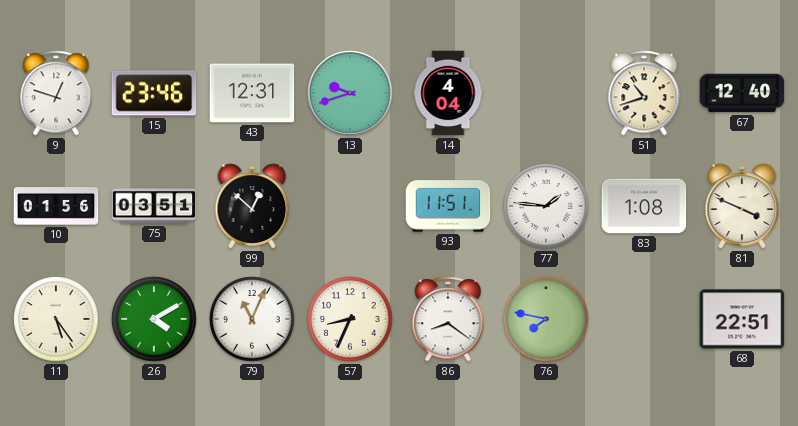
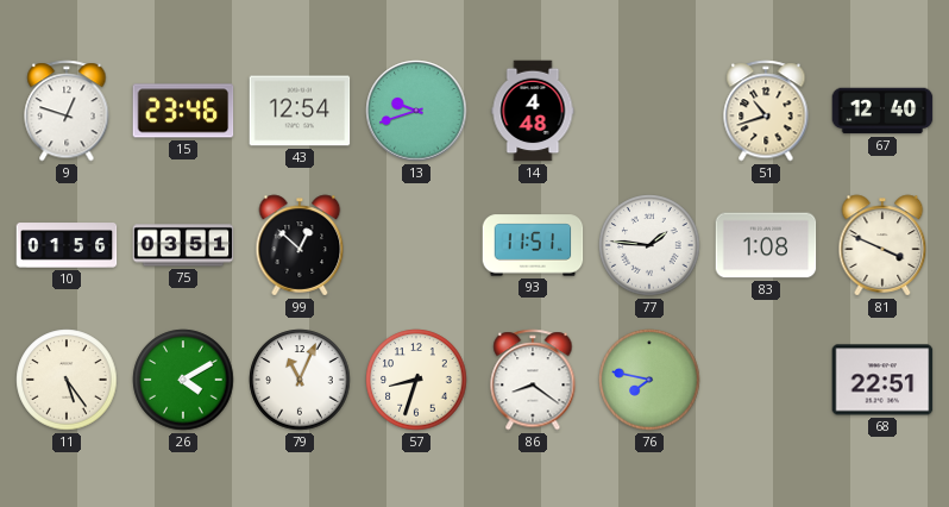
43: 12:31 -> 12:54 (300, 111)
14: 4:04 -> 4:48 (533, 111)
57: 8:34 -> 8:33 (416, 380)
